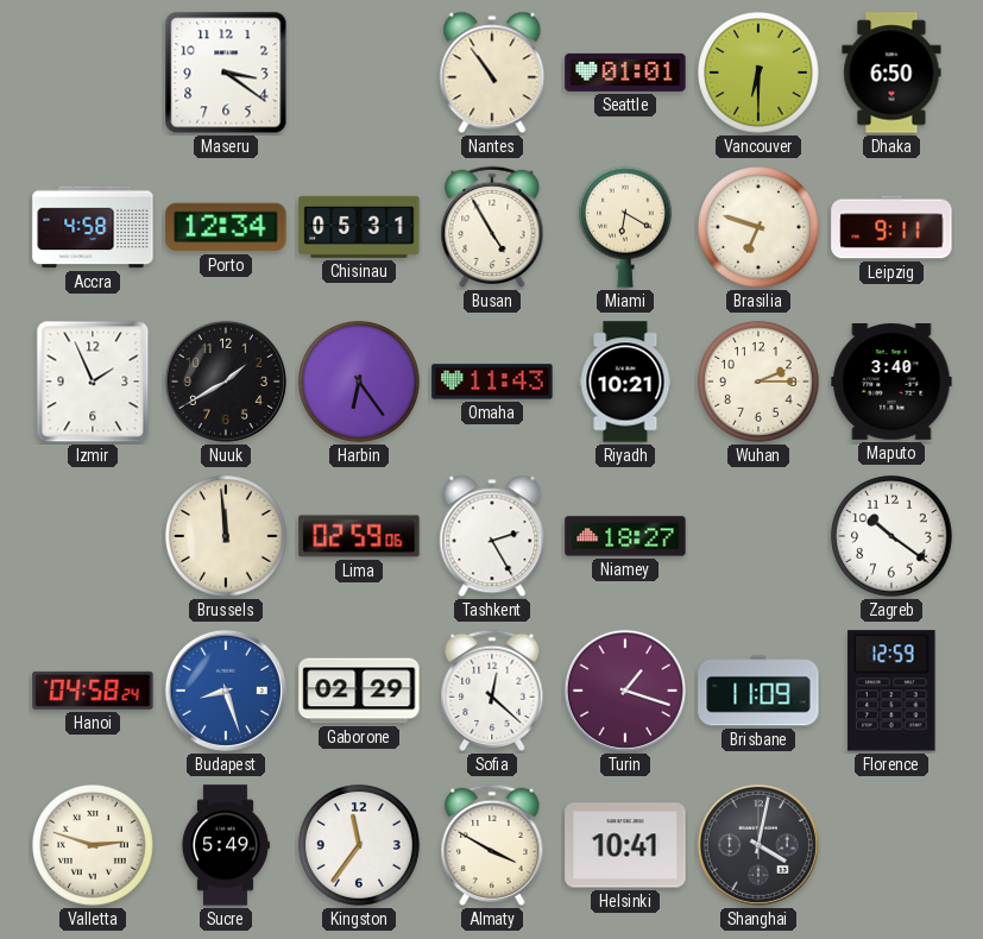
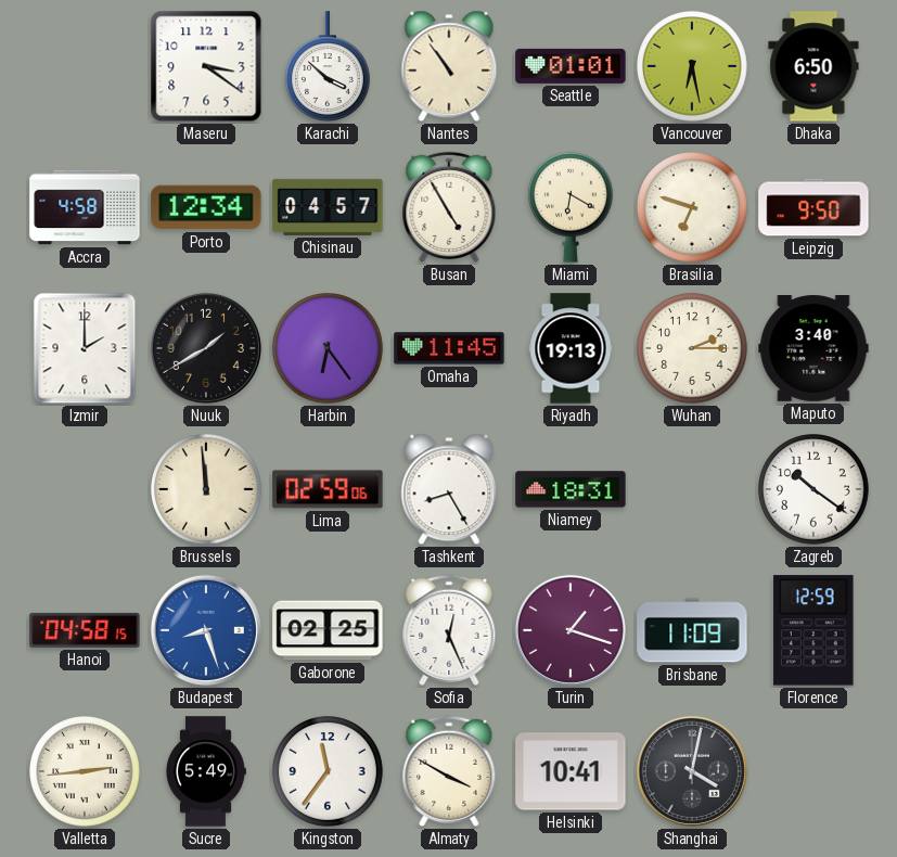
Karachi: none -> 3:52 (328, 66)
Vancouver: 6:30 -> 6:28 (693, 67)
Chisinau: 05:31 -> 04:57 (328, 207)
Leipzig: 9:11 -> 9:50 (813, 207)
Izmir: 1:56 -> 2:00 (85, 348)
Omaha: 11:43 -> 11:45 (449, 348)
Riyadh: 10:21 -> 19:13 (571, 348)
Tashkent: 2:25 -> 8:25 (449, 489)
Niamey: 18:27 -> 18:31 (571, 489)
Hanoi: 04:58:24 -> 04:58:15 (85, 630)
Gaborone: 02:29 -> 02:25 (328, 630)
Sofia: 12:22 -> 12:26 (449, 630)
Valletta: 2:48 -> 2:44 (86, 772)
